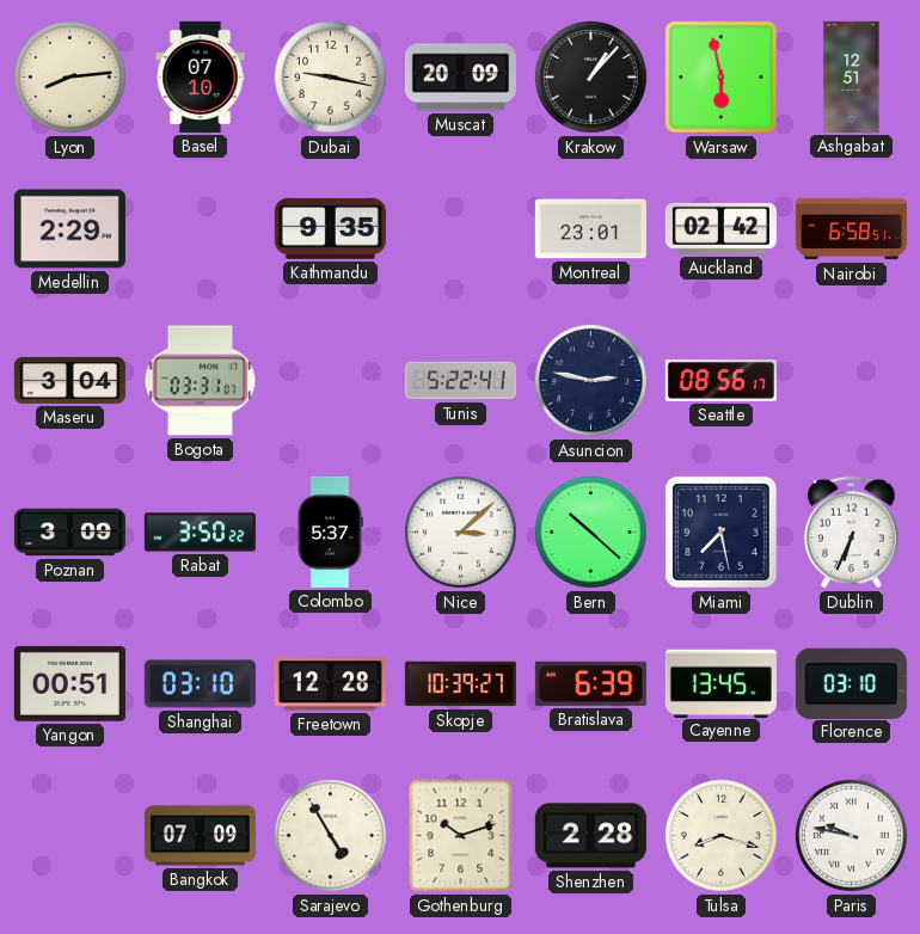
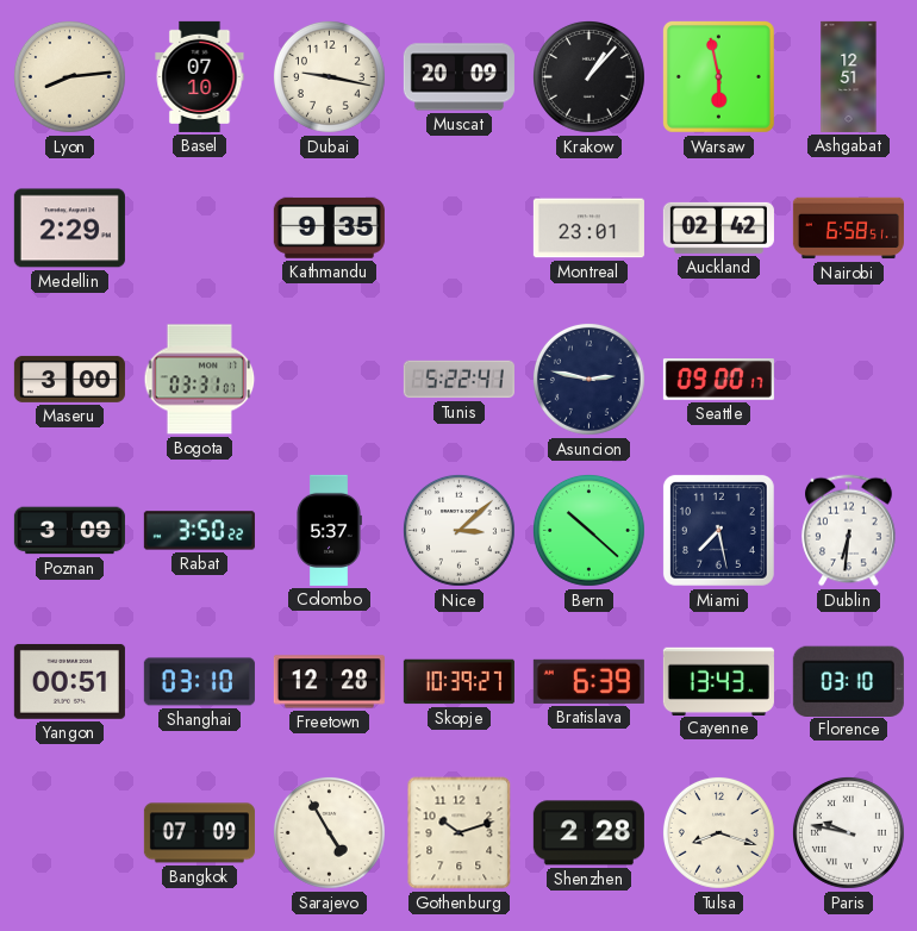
Maseru: 3:04 -> 3:00 (69, 379)
Seattle: 08:56 -> 09:00 (718, 380)
Dublin: 6:34 -> 6:31 (849, 531)
Cayenne: 13:45 -> 13:43 (718, 681)
